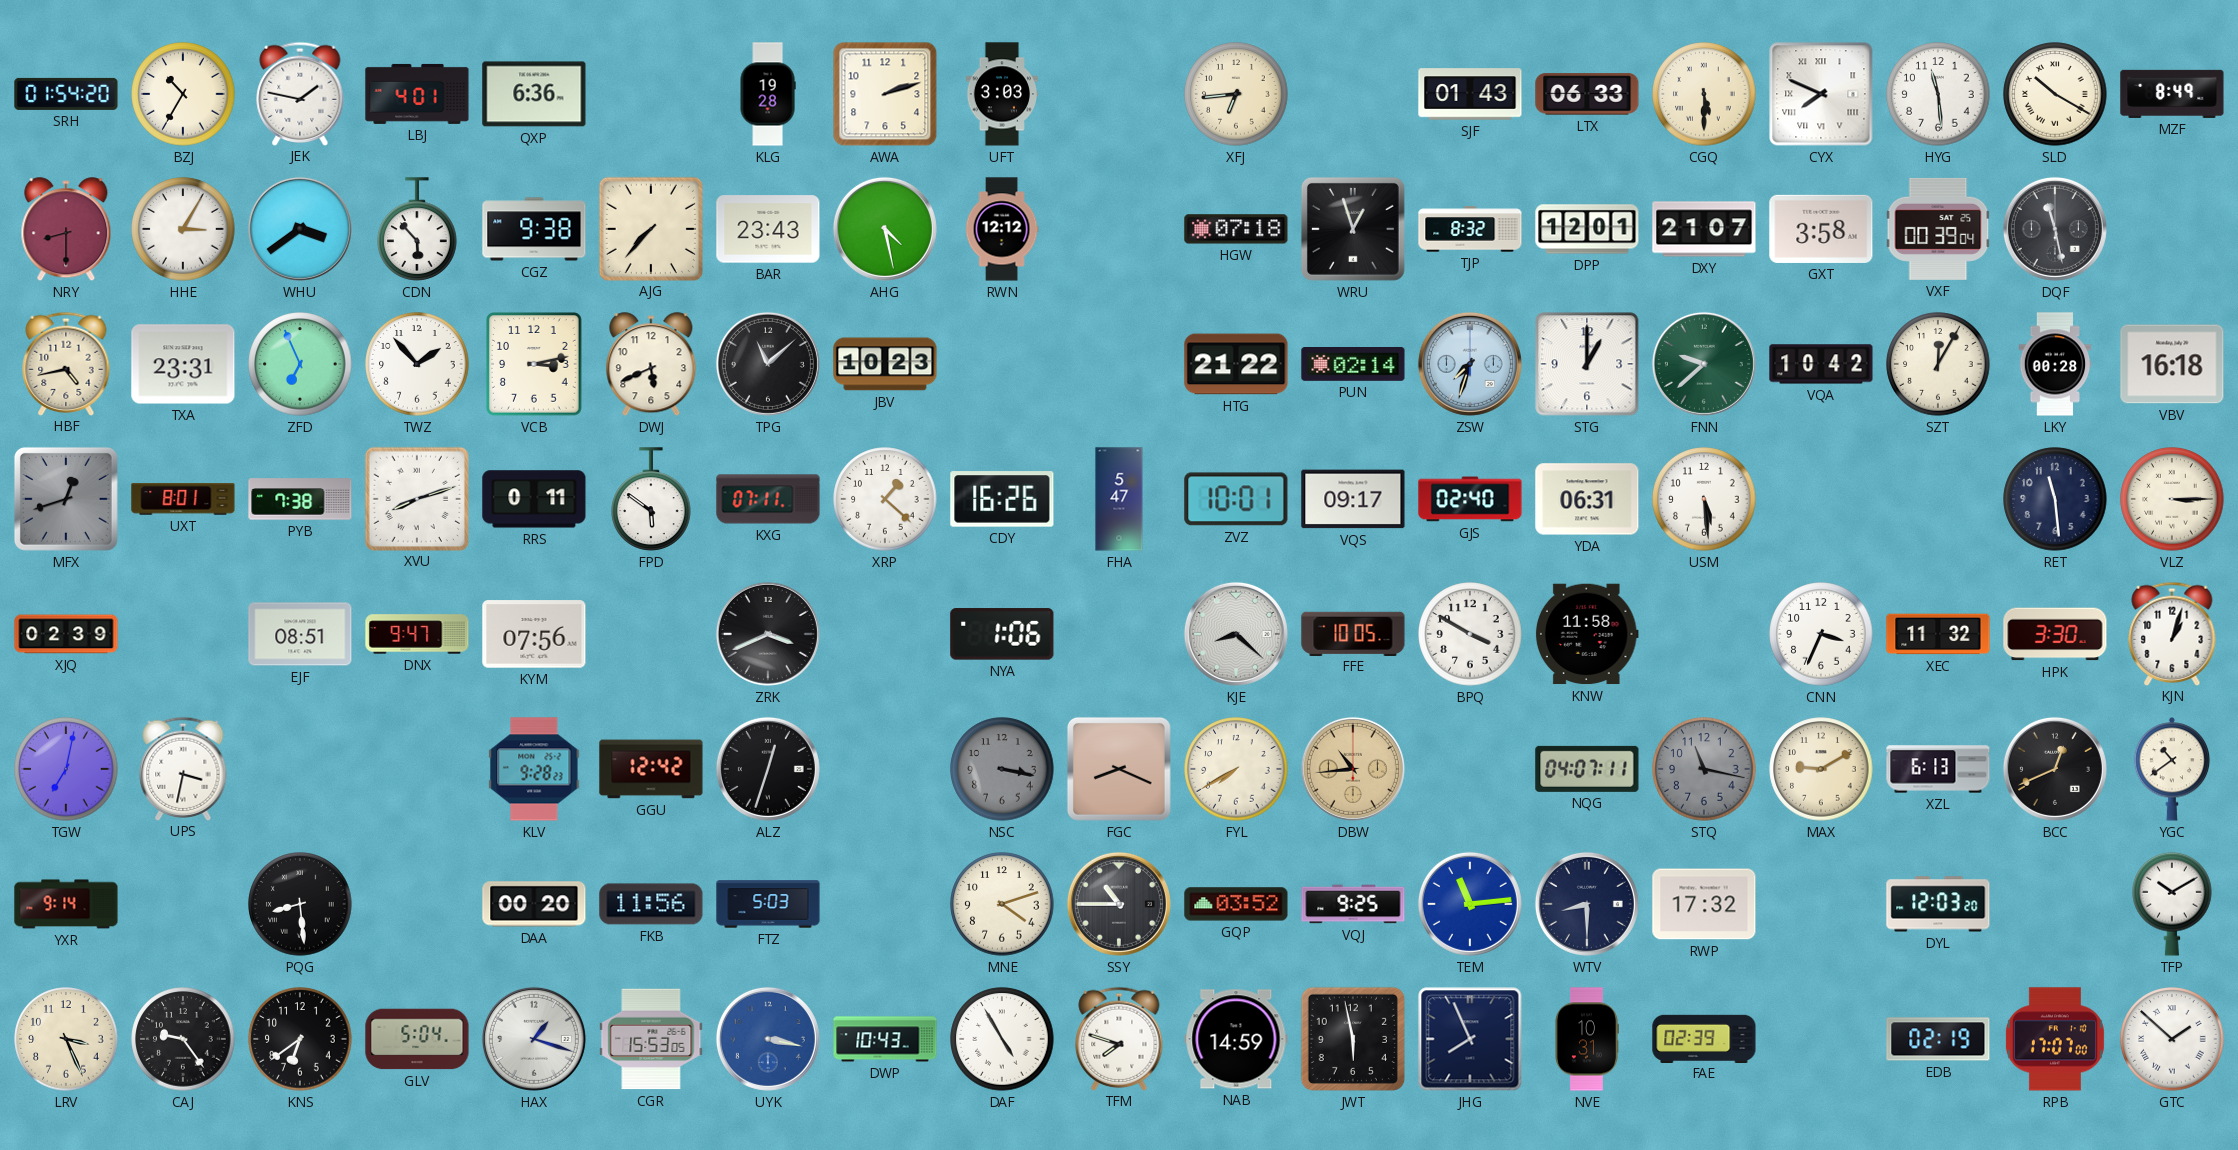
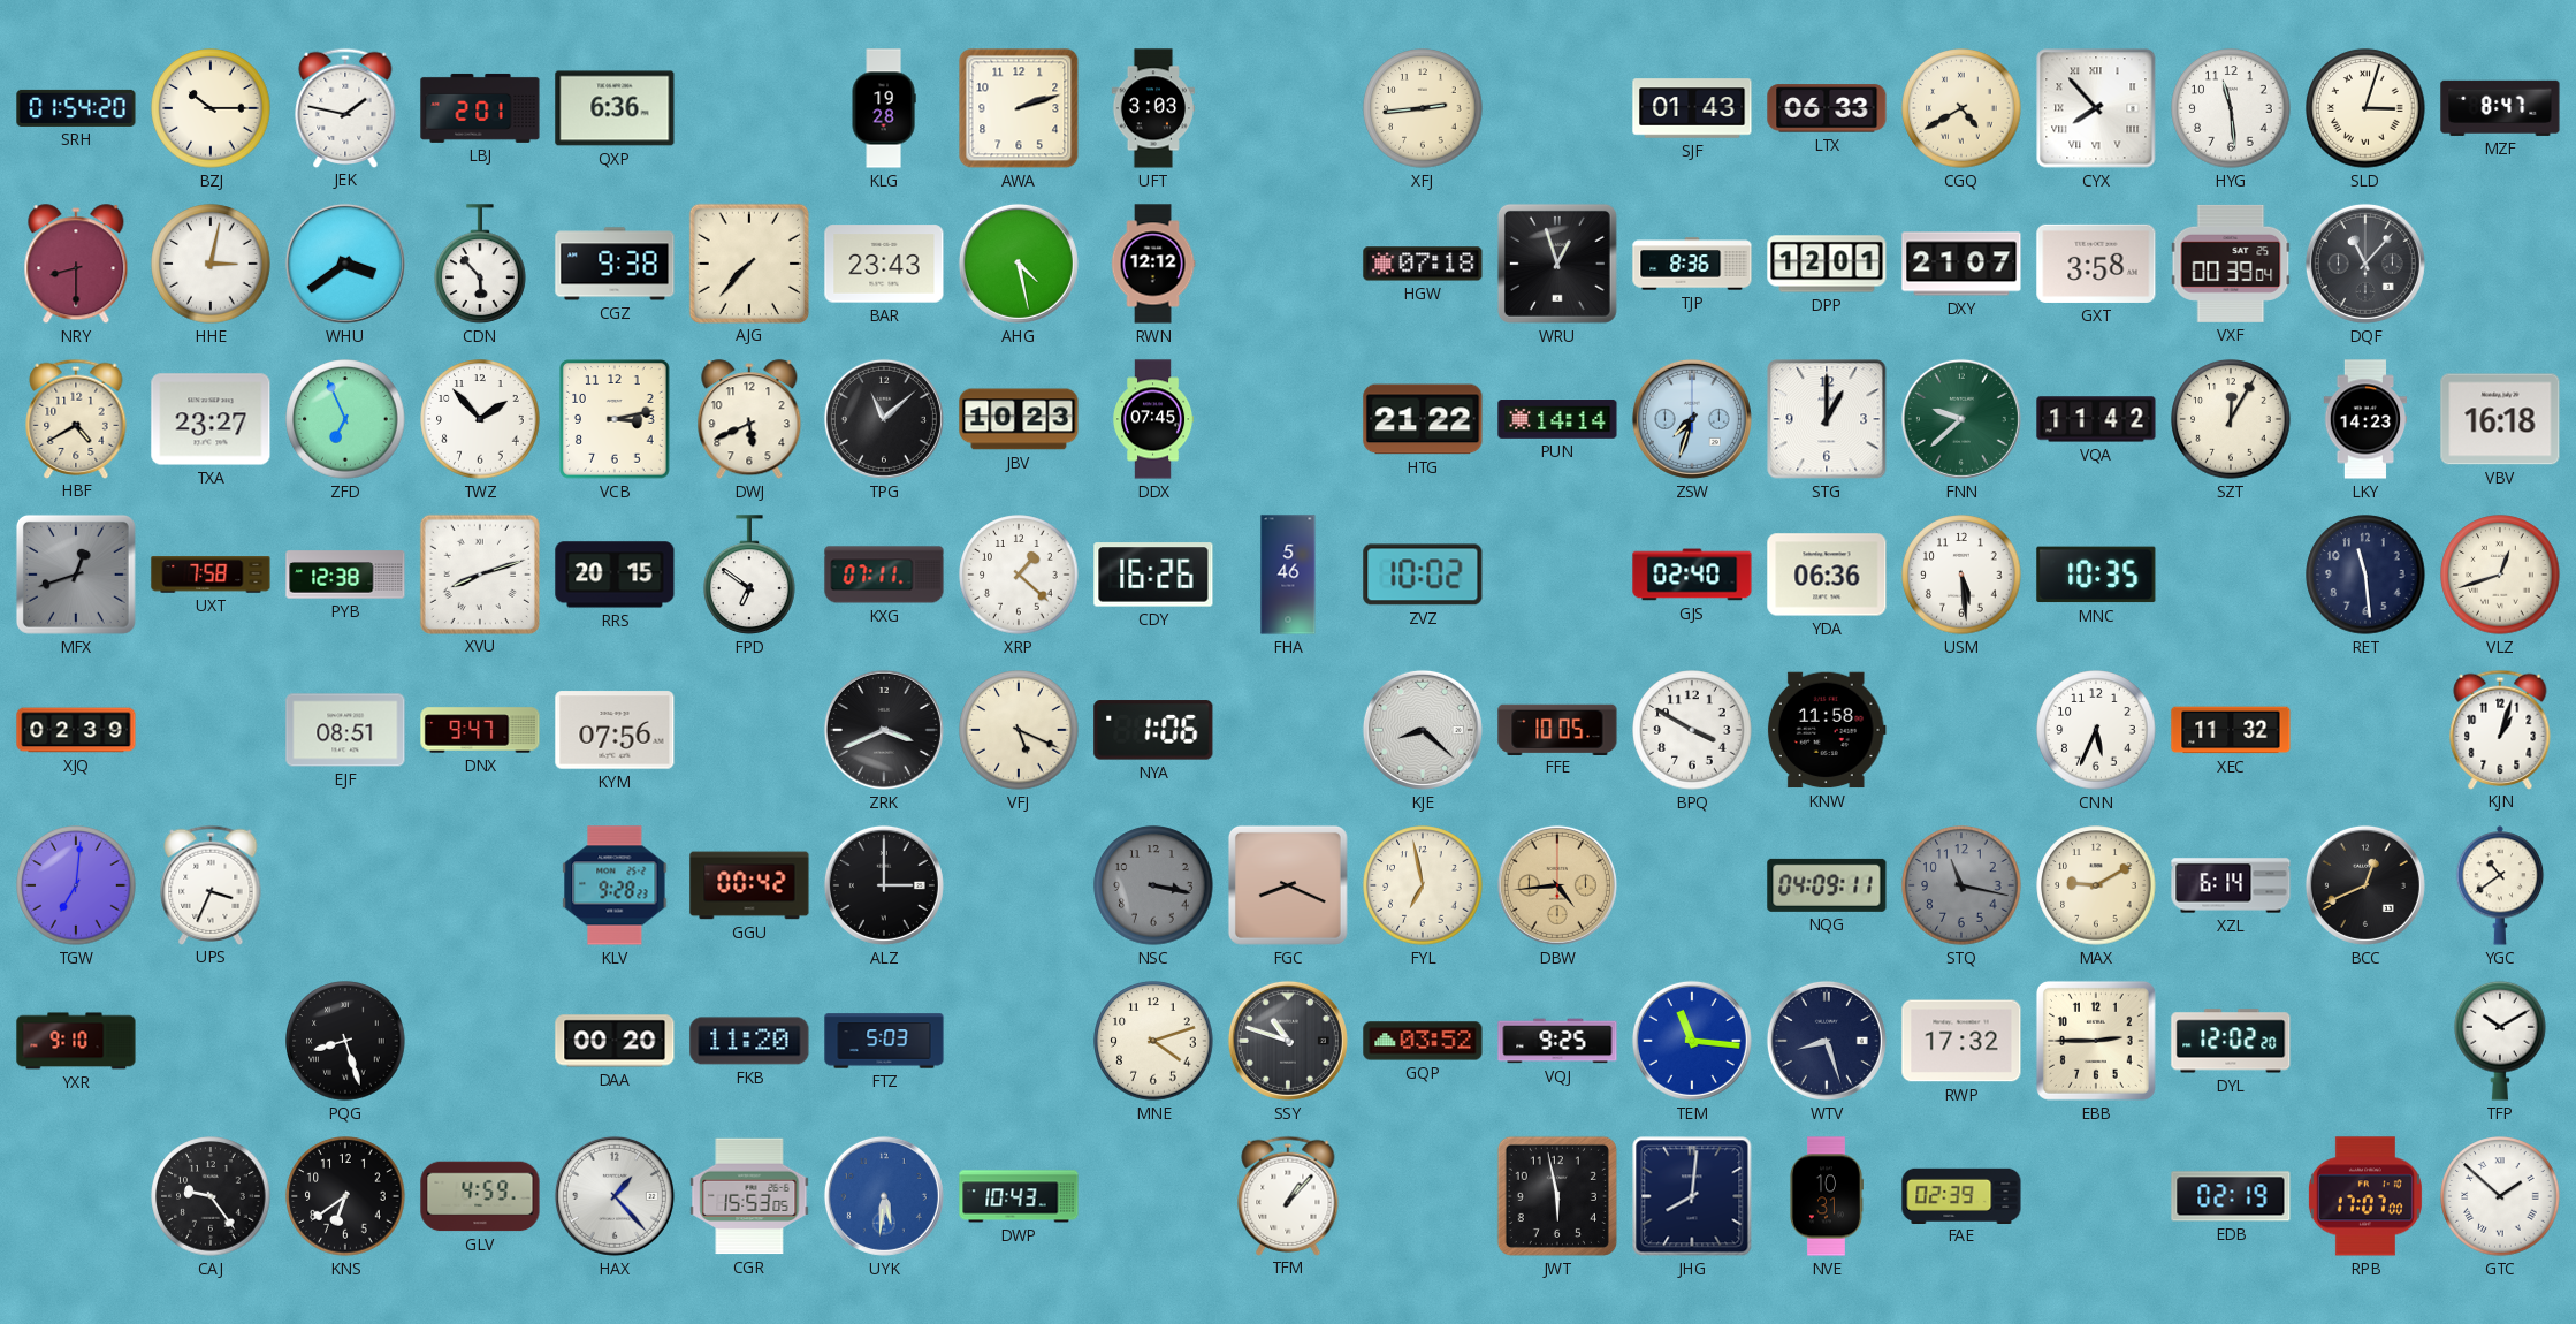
BZJ: 10:35 -> 10:15 (211, 108)
LBJ: 4:01 -> 2:01 (480, 108)
XFJ: 6:44 -> 2:44 (1423, 108)
CGQ: 5:30 -> 4:40 (1961, 108)
CYX: 7:49 -> 7:53 (2096, 108)
SLD: 10:20 -> 3:03 (2365, 108)
MZF: 8:49 -> 8:47 (2500, 108)
HHE: 3:05 -> 3:02 (211, 264)
TJP: 8:32 -> 8:36 (1692, 264)
DQF: 11:28 -> 11:07 (2365, 264)
HBF: 4:43 -> 4:40 (76, 418)
TXA: 23:31 -> 23:27 (211, 419)
DDX: none -> 07:45 (1154, 419)
PUN: 02:14 -> 14:14 (1557, 420)
VQA: 10:42 -> 11:42 (2096, 419)
LKY: 00:28 -> 14:23 (2365, 419)
UXT: 8:01 -> 7:58 (211, 575)
PYB: 7:38 -> 12:38 (345, 575)
RRS: 0:11 -> 20:15 (615, 575)
FPD: 5:51 -> 6:51 (749, 575)
FHA: 5:47 -> 5:46 (1288, 575)
ZVZ: 10:01 -> 10:02 (1423, 575)
VQS: 09:17 -> none (1353, 499)
YDA: 06:31 -> 06:36 (1827, 575)
MNC: none -> 10:35 (2096, 575)
VLZ: 3:15 -> 12:42 (2500, 575)
VFJ: none -> 5:19 (1019, 730)
CNN: 3:34 -> 5:34 (2096, 730)
HPK: 3:30 -> none (2055, 634)
TGW: 7:02 -> 7:01 (76, 885)
UPS: 3:32 -> 3:34 (211, 884)
GGU: 12:42 -> 00:42 (749, 885)
ALZ: 12:33 -> 3:00 (884, 885)
FYL: 7:40 -> 6:58 (1423, 885)
DBW: 10:44 -> 4:44 (1557, 885)
NQG: 04:07 -> 04:09 (1827, 885)
XZL: 6:13 -> 6:14 (2231, 885)
YXR: 9:14 -> 9:10 (76, 1041)
PQG: 8:29 -> 8:27 (345, 1041)
FKB: 11:56 -> 11:20 (749, 1041)
SSY: 10:45 -> 10:48 (1288, 1041)
TEM: 11:14 -> 11:16 (1692, 1041)
WTV: 8:30 -> 8:27 (1827, 1041)
EBB: none -> 2:45 (2096, 1041)
DYL: 12:03 -> 12:02 (2231, 1041)
LRV: 3:26 -> none (66, 1039)
GLV: 5:04 -> 4:59 (480, 1196)
HAX: 1:18 -> 1:23 (615, 1196)
UYK: 3:17 -> 5:31 (884, 1196)
DAF: 4:55 -> none (1002, 1039)
TFM: 7:48 -> 1:07 (1288, 1195)
NAB: 14:59 -> none (1236, 1039)
JHG: 7:56 -> 8:01 (1692, 1196)
